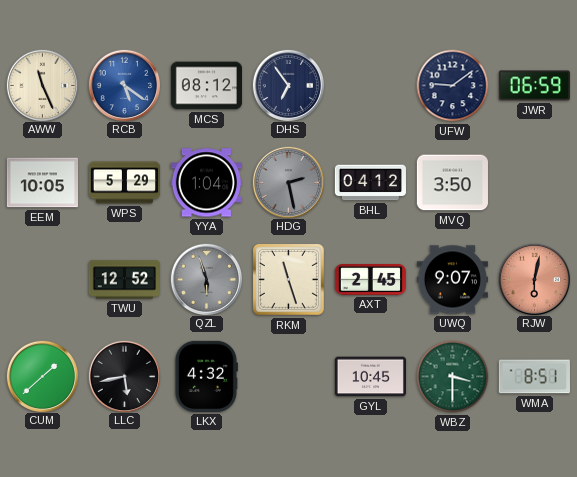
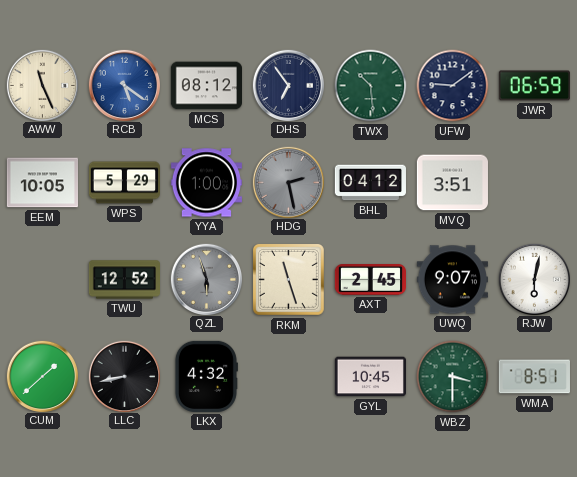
TWX: none -> 10:29 (371, 86)
YYA: 1:04 -> 1:00 (206, 183)
MVQ: 3:50 -> 3:51 (452, 183)
RJW dial: salmon -> white (534, 279)
LLC: 5:43 -> 8:43 (124, 376)
